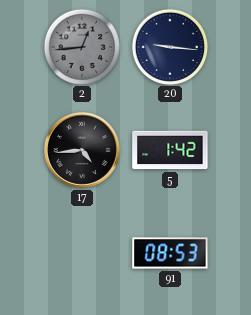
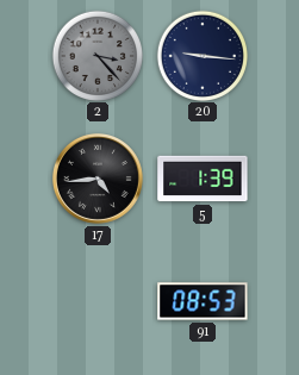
2: 12:44 -> 3:23 (96, 55)
5: 1:42 -> 1:39 (203, 179)
